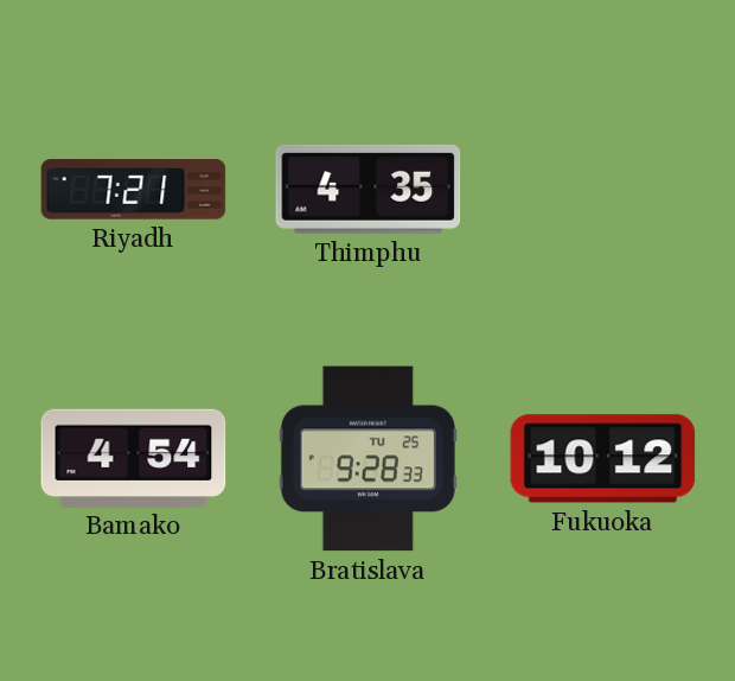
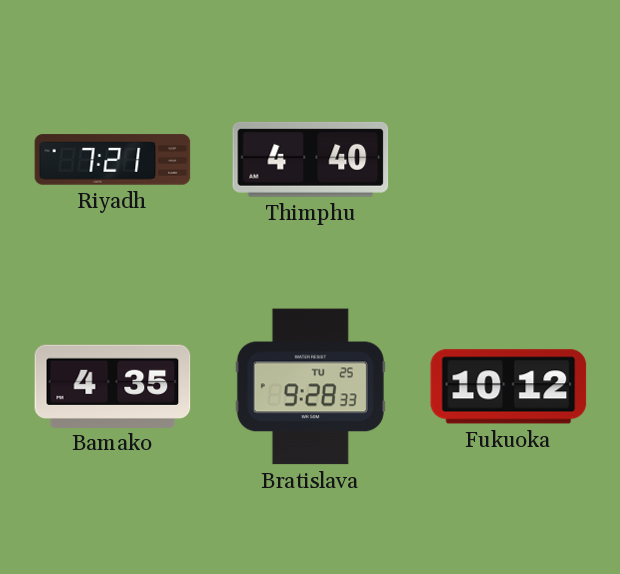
Thimphu: 4:35 -> 4:40 (311, 159)
Bamako: 4:54 -> 4:35 (113, 386)
